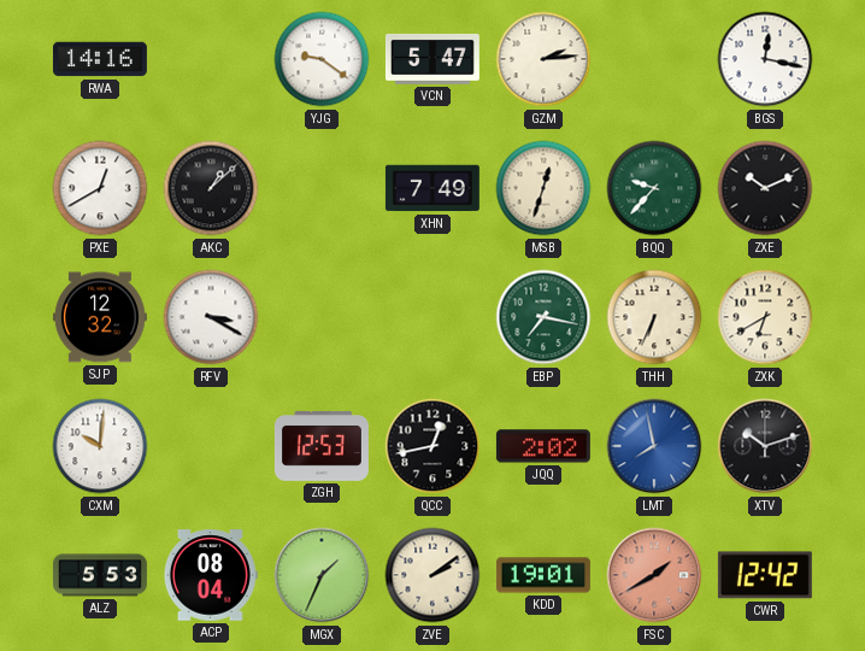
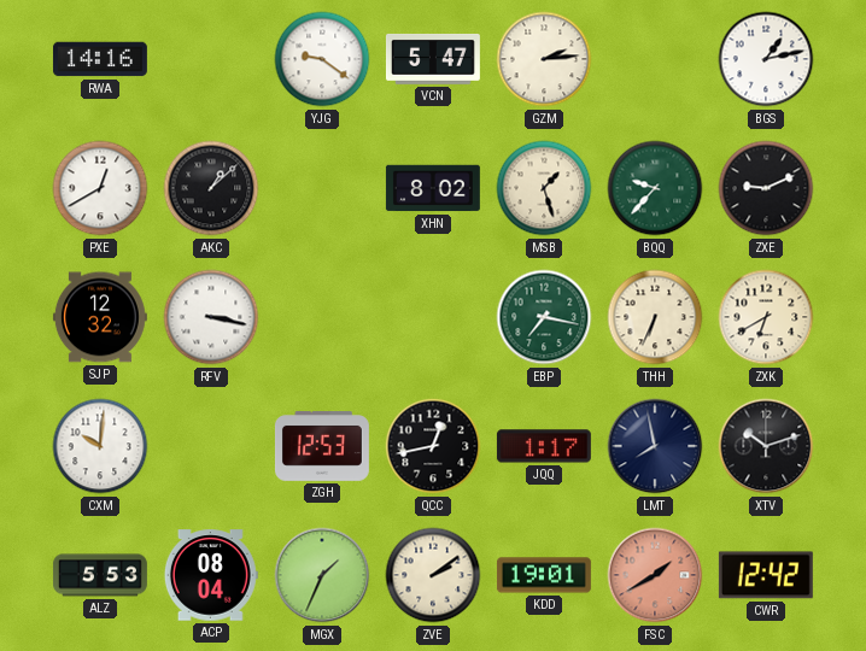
BGS: 12:17 -> 1:13 (766, 59)
XHN: 7:49 -> 8:02 (433, 188)
MSB: 12:33 -> 1:27 (544, 188)
ZXE: 10:11 -> 9:11 (766, 188)
RFV: 3:20 -> 3:17 (211, 317)
JQQ: 2:02 -> 1:17 (544, 446)
LMT dial: blue -> navy (655, 446)
